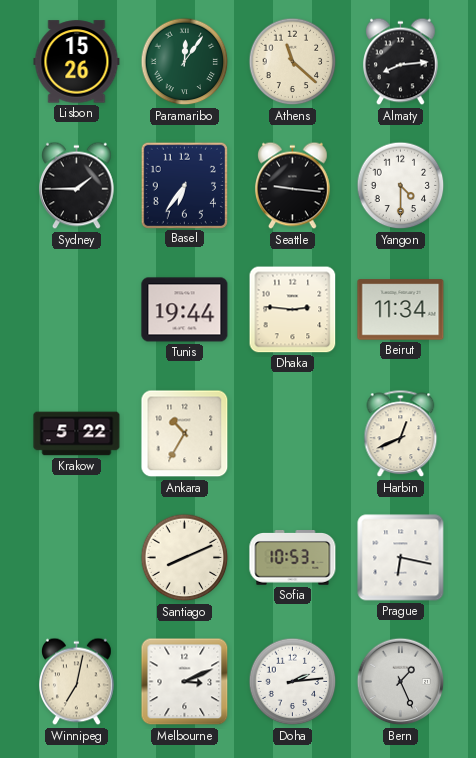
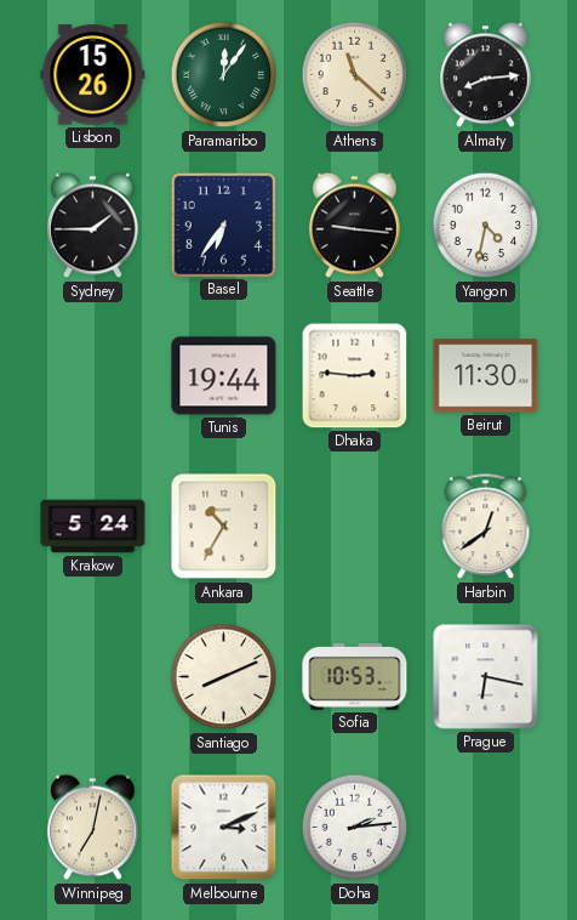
Yangon: 4:30 -> 4:32 (486, 226)
Beirut: 11:34 -> 11:30 (486, 376)
Krakow: 5:22 -> 5:24 (93, 527)
Harbin: 12:41 -> 12:39 (486, 527)
Bern: 1:26 -> none (401, 682)
